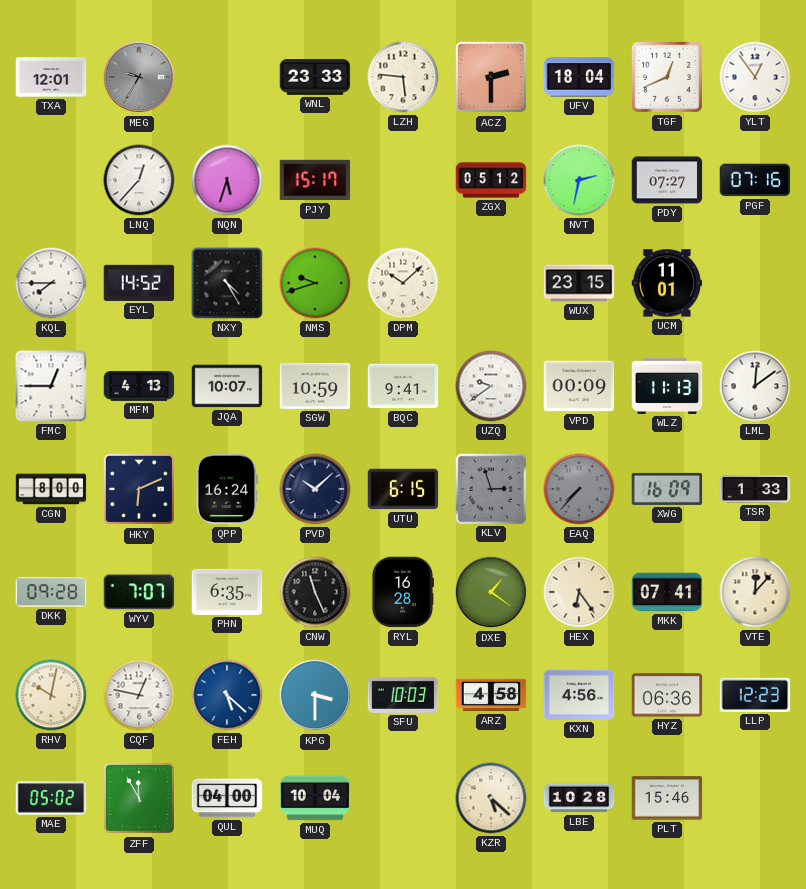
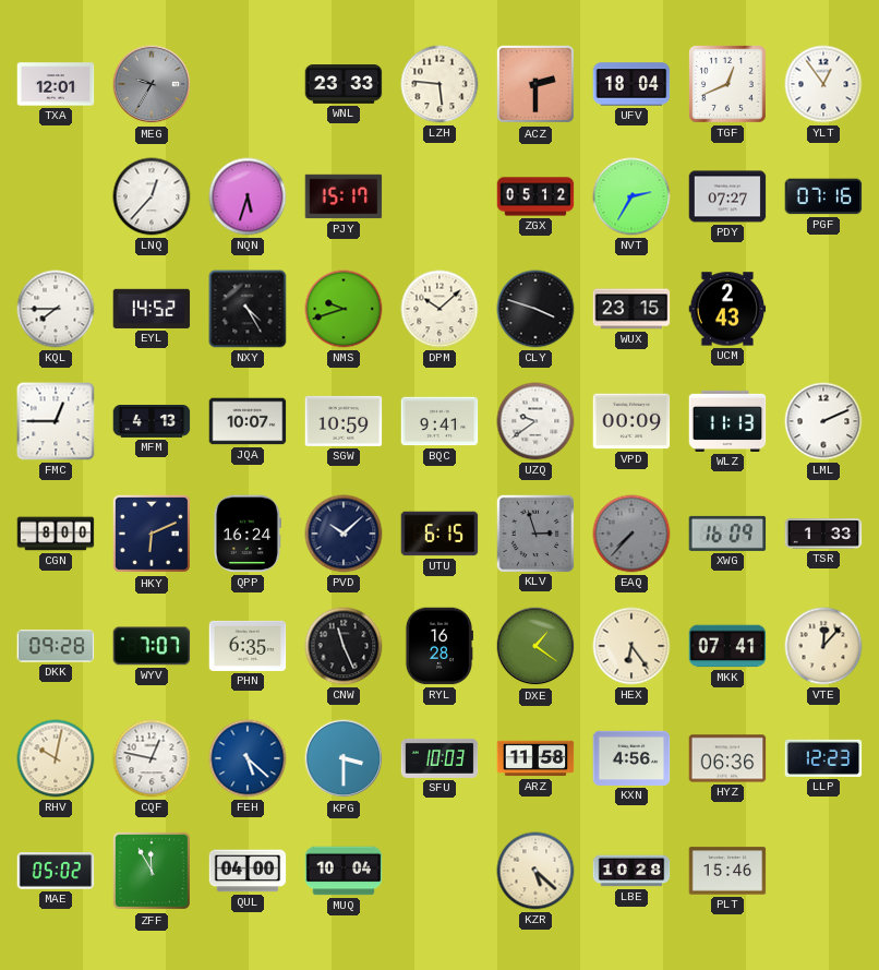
NVT: 2:32 -> 2:35 (631, 196)
CLY: none -> 3:48 (535, 309)
UCM: 11:01 -> 2:43 (727, 309)
LML: 12:09 -> 2:11 (823, 421)
ARZ: 4:58 -> 11:58 (535, 758)
